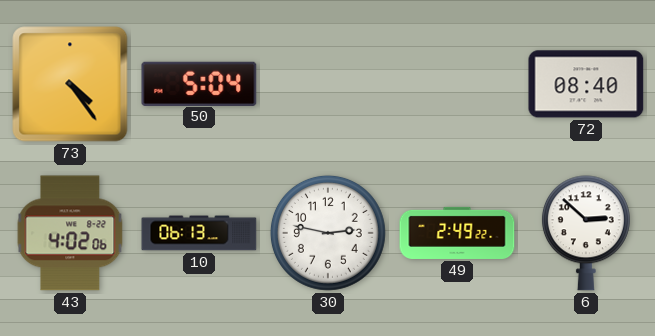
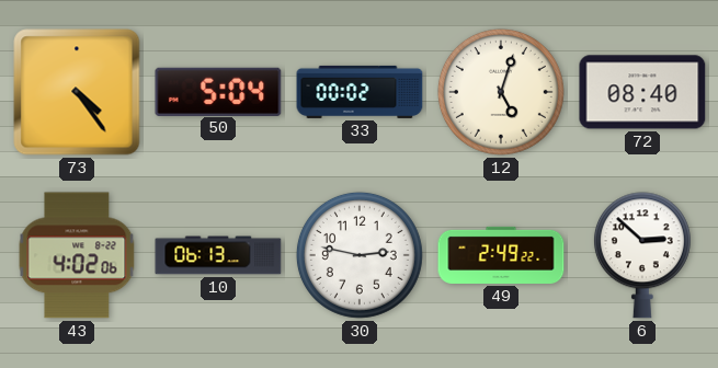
33: none -> 00:02 (360, 92)
12: none -> 5:03 (501, 92)
